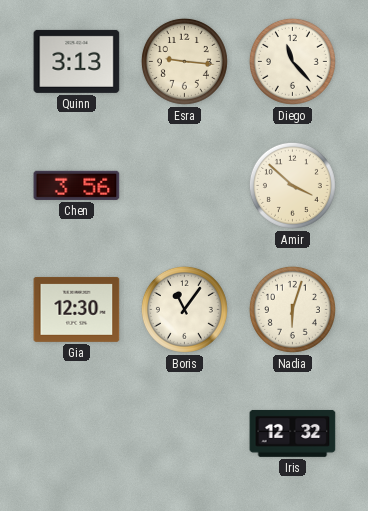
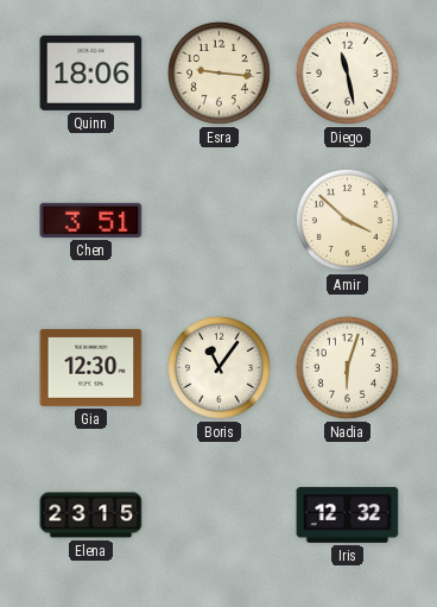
Quinn: 3:13 -> 18:06 (91, 72)
Diego: 11:23 -> 11:28 (347, 72)
Chen: 3:56 -> 3:51 (91, 220)
Elena: none -> 23:15 (91, 516)
